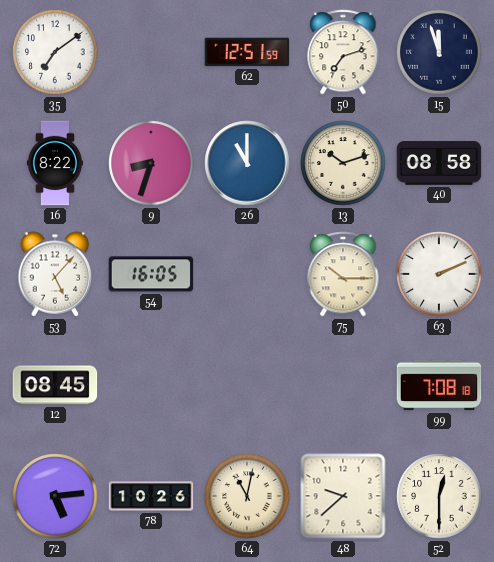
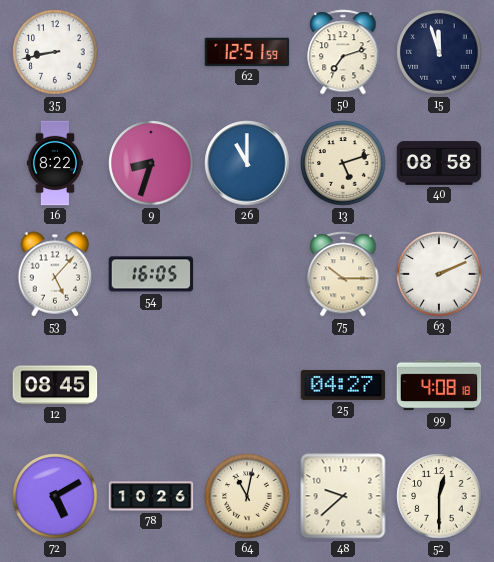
35: 7:09 -> 8:43 (55, 52)
13: 10:12 -> 5:12 (343, 163)
25: none -> 04:27 (343, 385)
99: 7:08 -> 4:08 (439, 385)
72: 5:14 -> 5:10 (55, 496)
